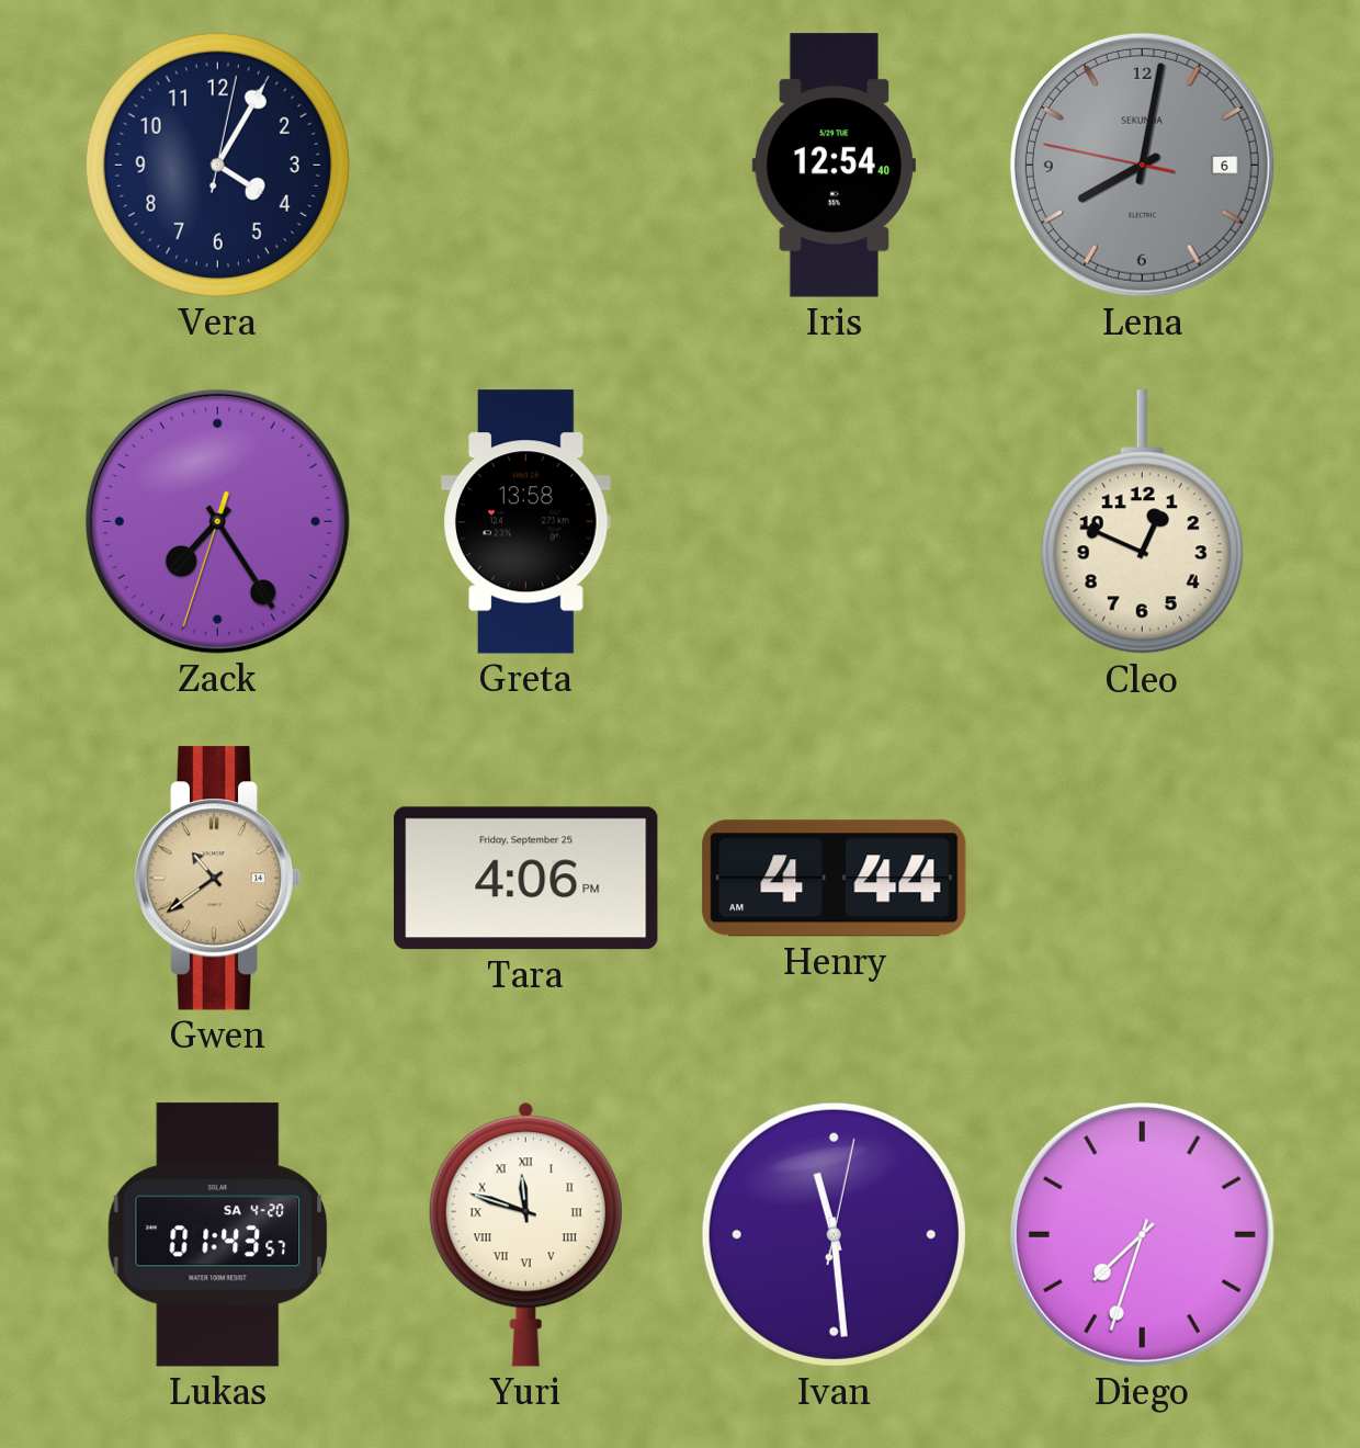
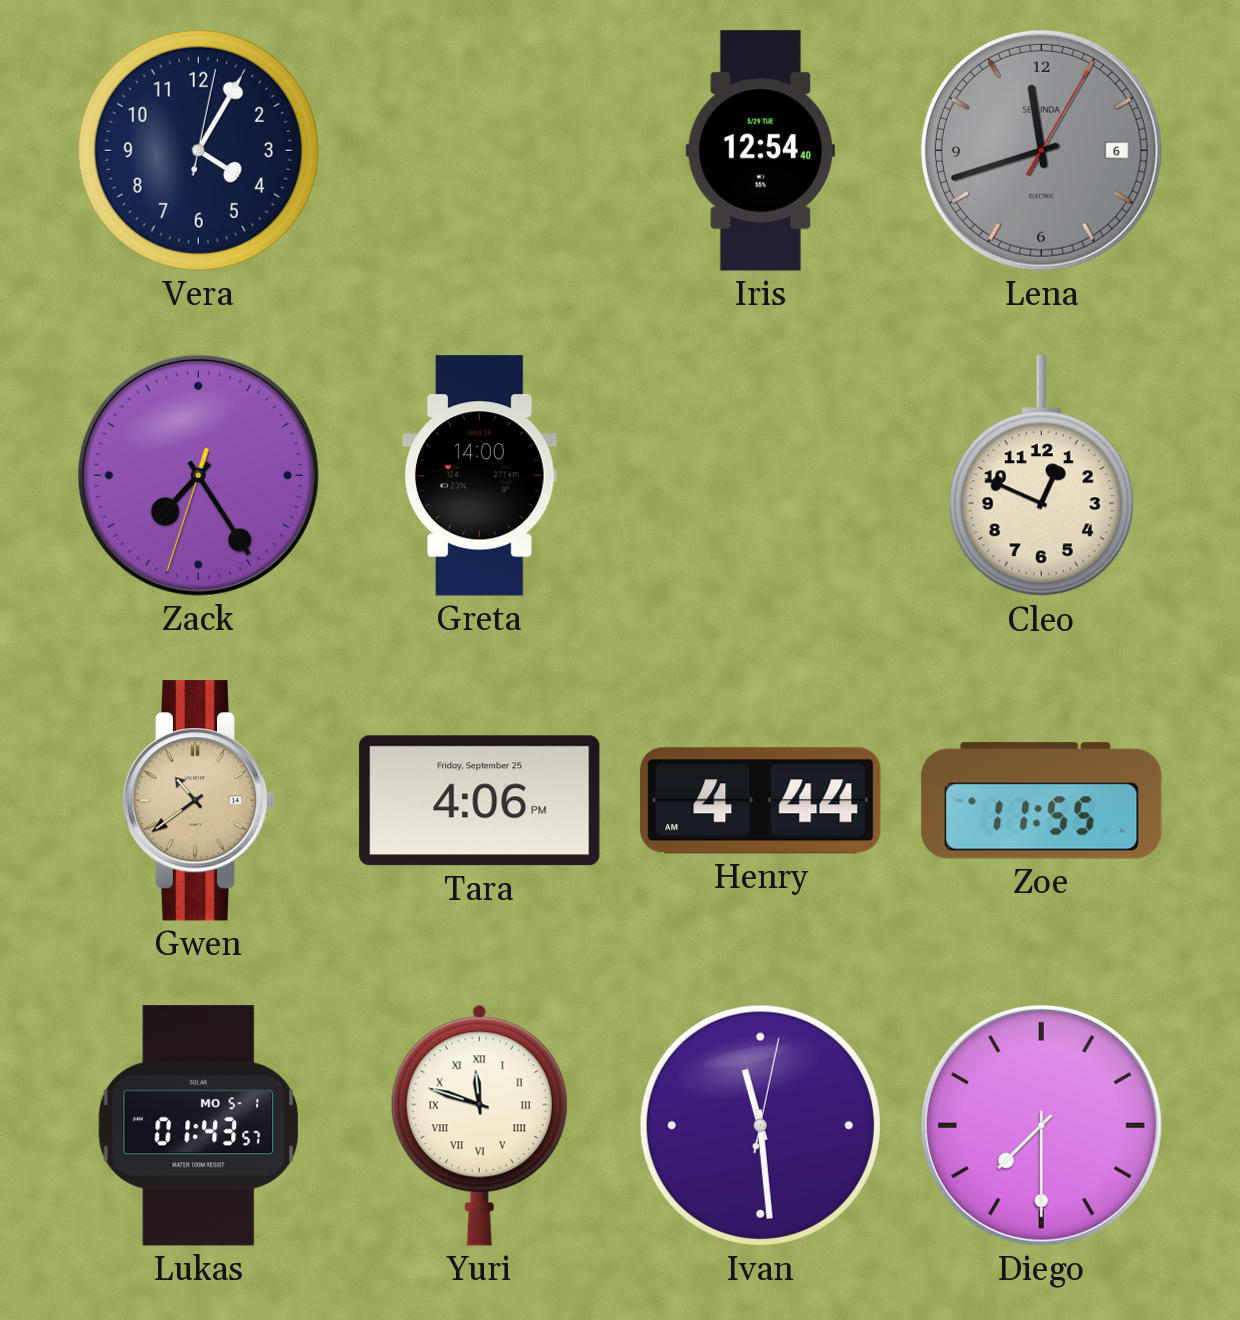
Lena: 8:01 -> 11:42 (1041, 150)
Greta: 13:58 -> 14:00 (480, 476)
Zoe: none -> 11:55 (1042, 801)
Lukas date: SA 4-20 -> MO 5-1 (199, 1126)
Diego: 7:33 -> 7:30 (1041, 1125)
